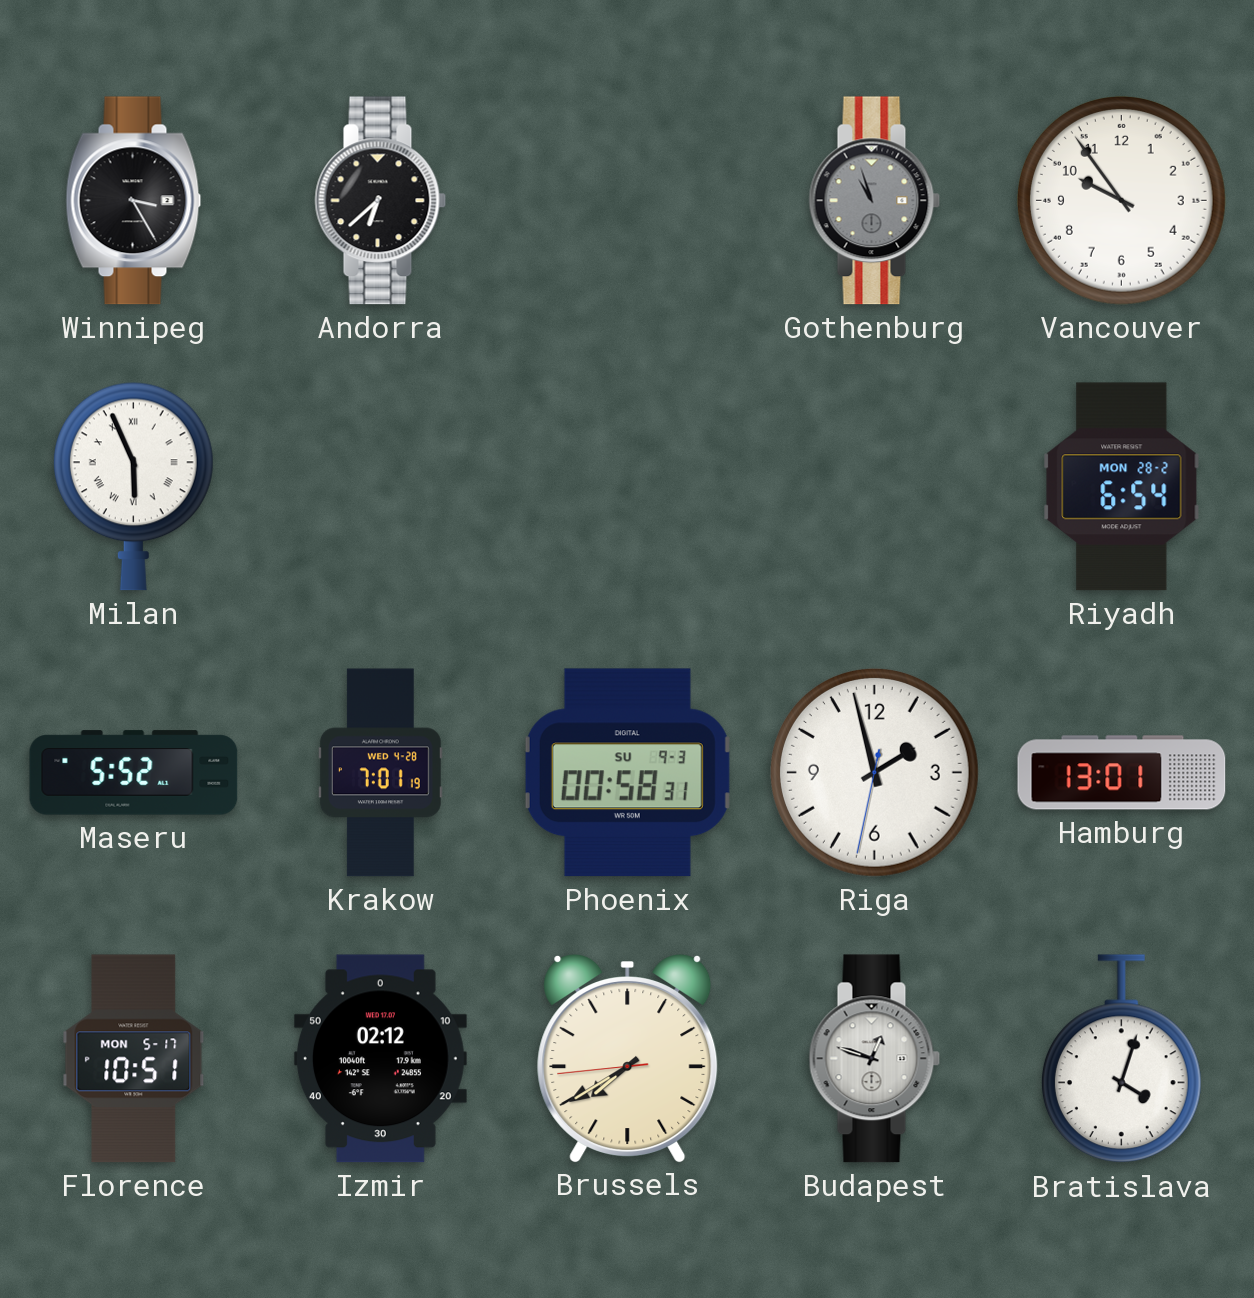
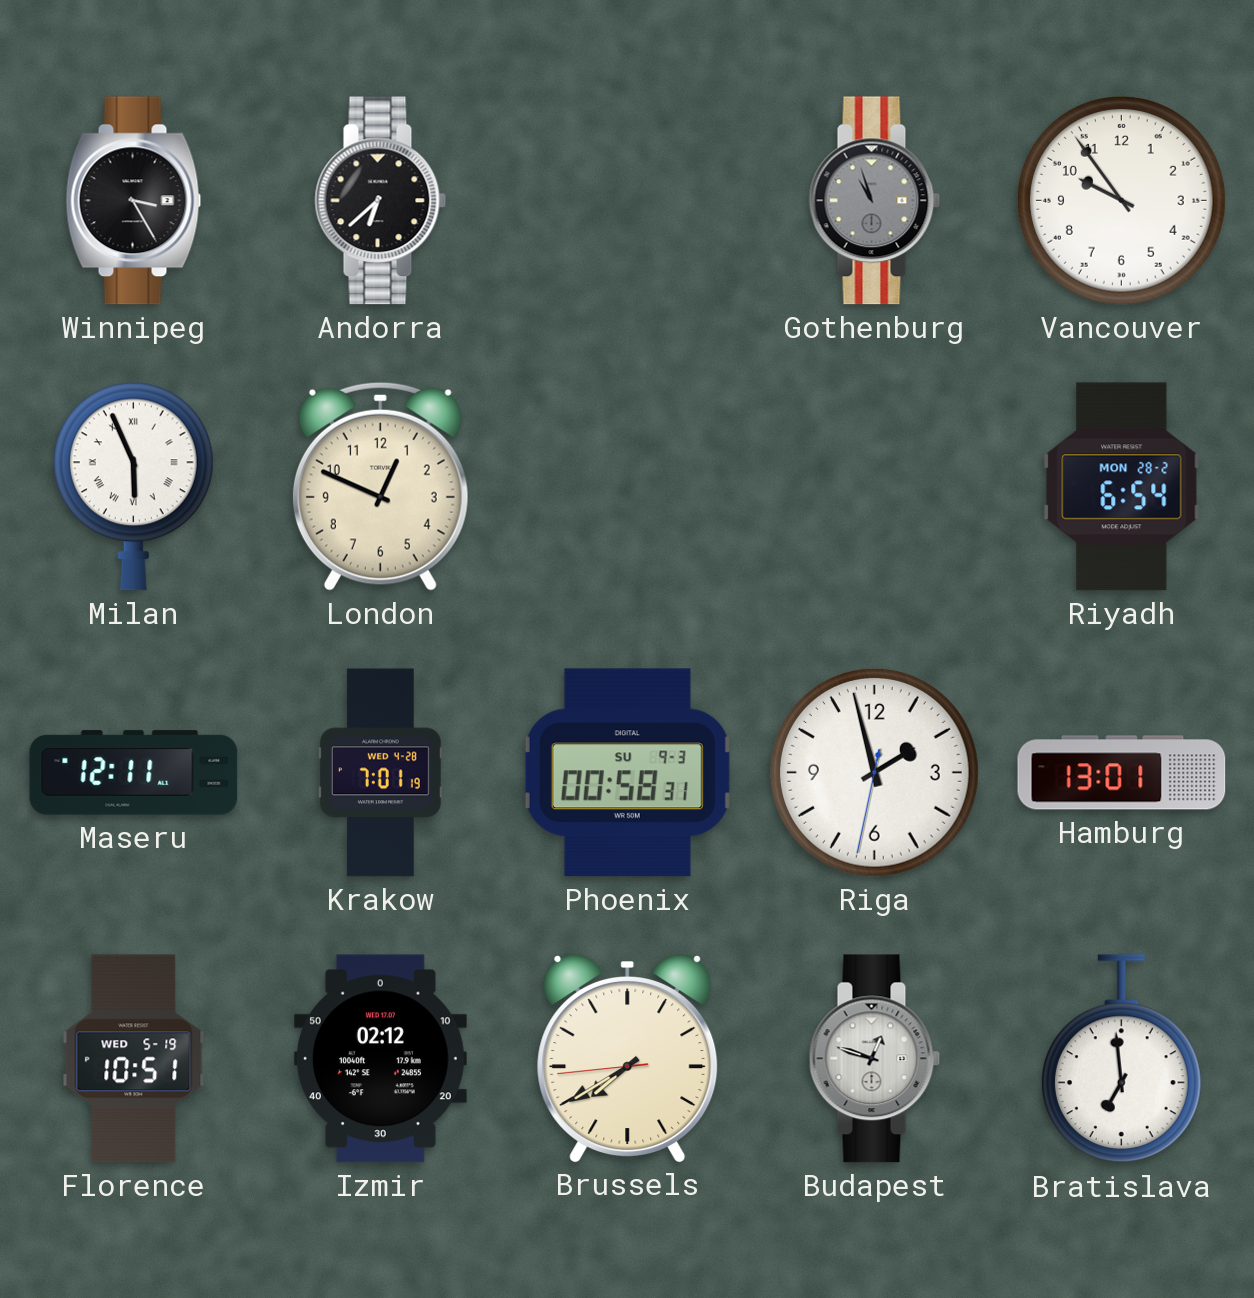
London: none -> 12:49 (380, 486)
Maseru: 5:52 -> 12:11 (134, 773)
Florence date: MON 5-17 -> WED 5-19 (134, 1059)
Bratislava: 4:03 -> 6:59 (1121, 1059)
